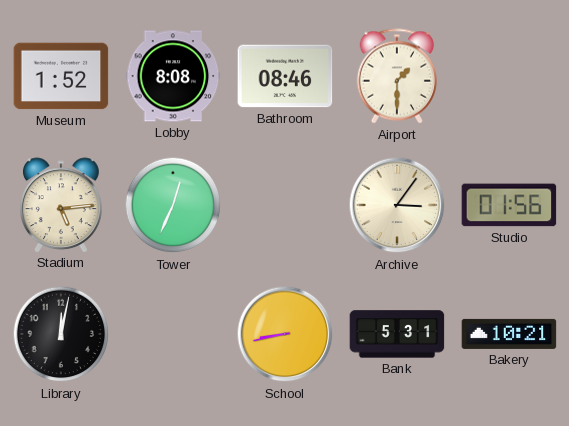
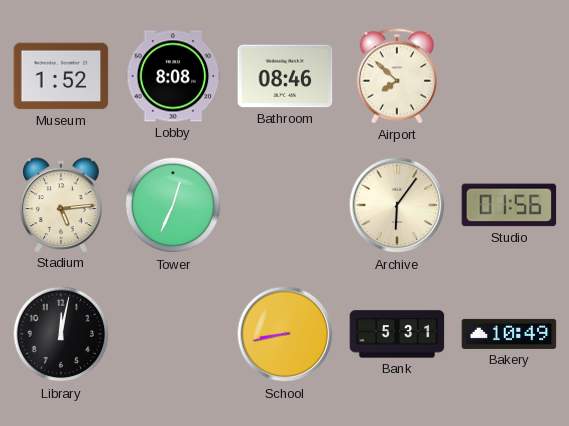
Airport: 1:30 -> 7:52 (396, 76)
Archive: 3:06 -> 6:06 (397, 205)
Bakery: 10:21 -> 10:49 (509, 334)
